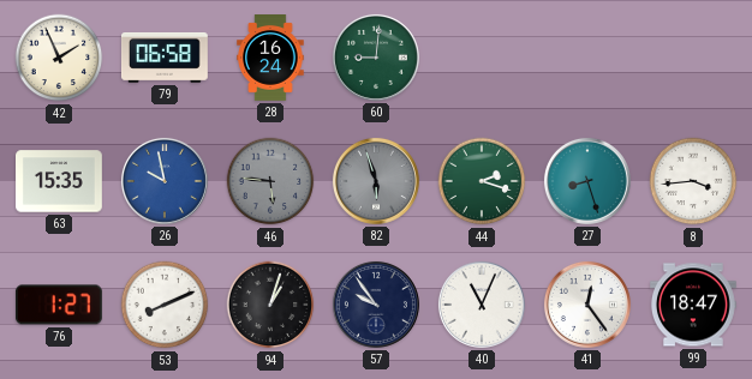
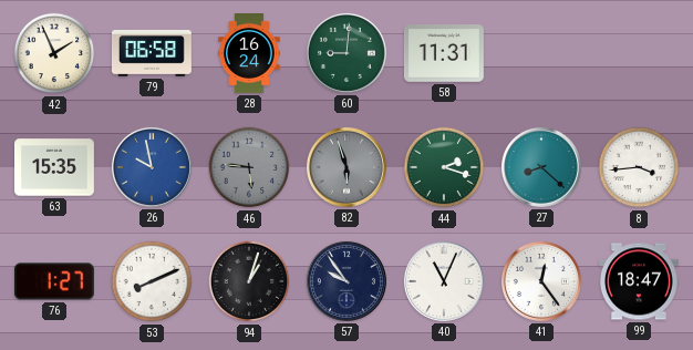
58: none -> 11:31 (444, 54)
27: 8:27 -> 8:22 (541, 167)
